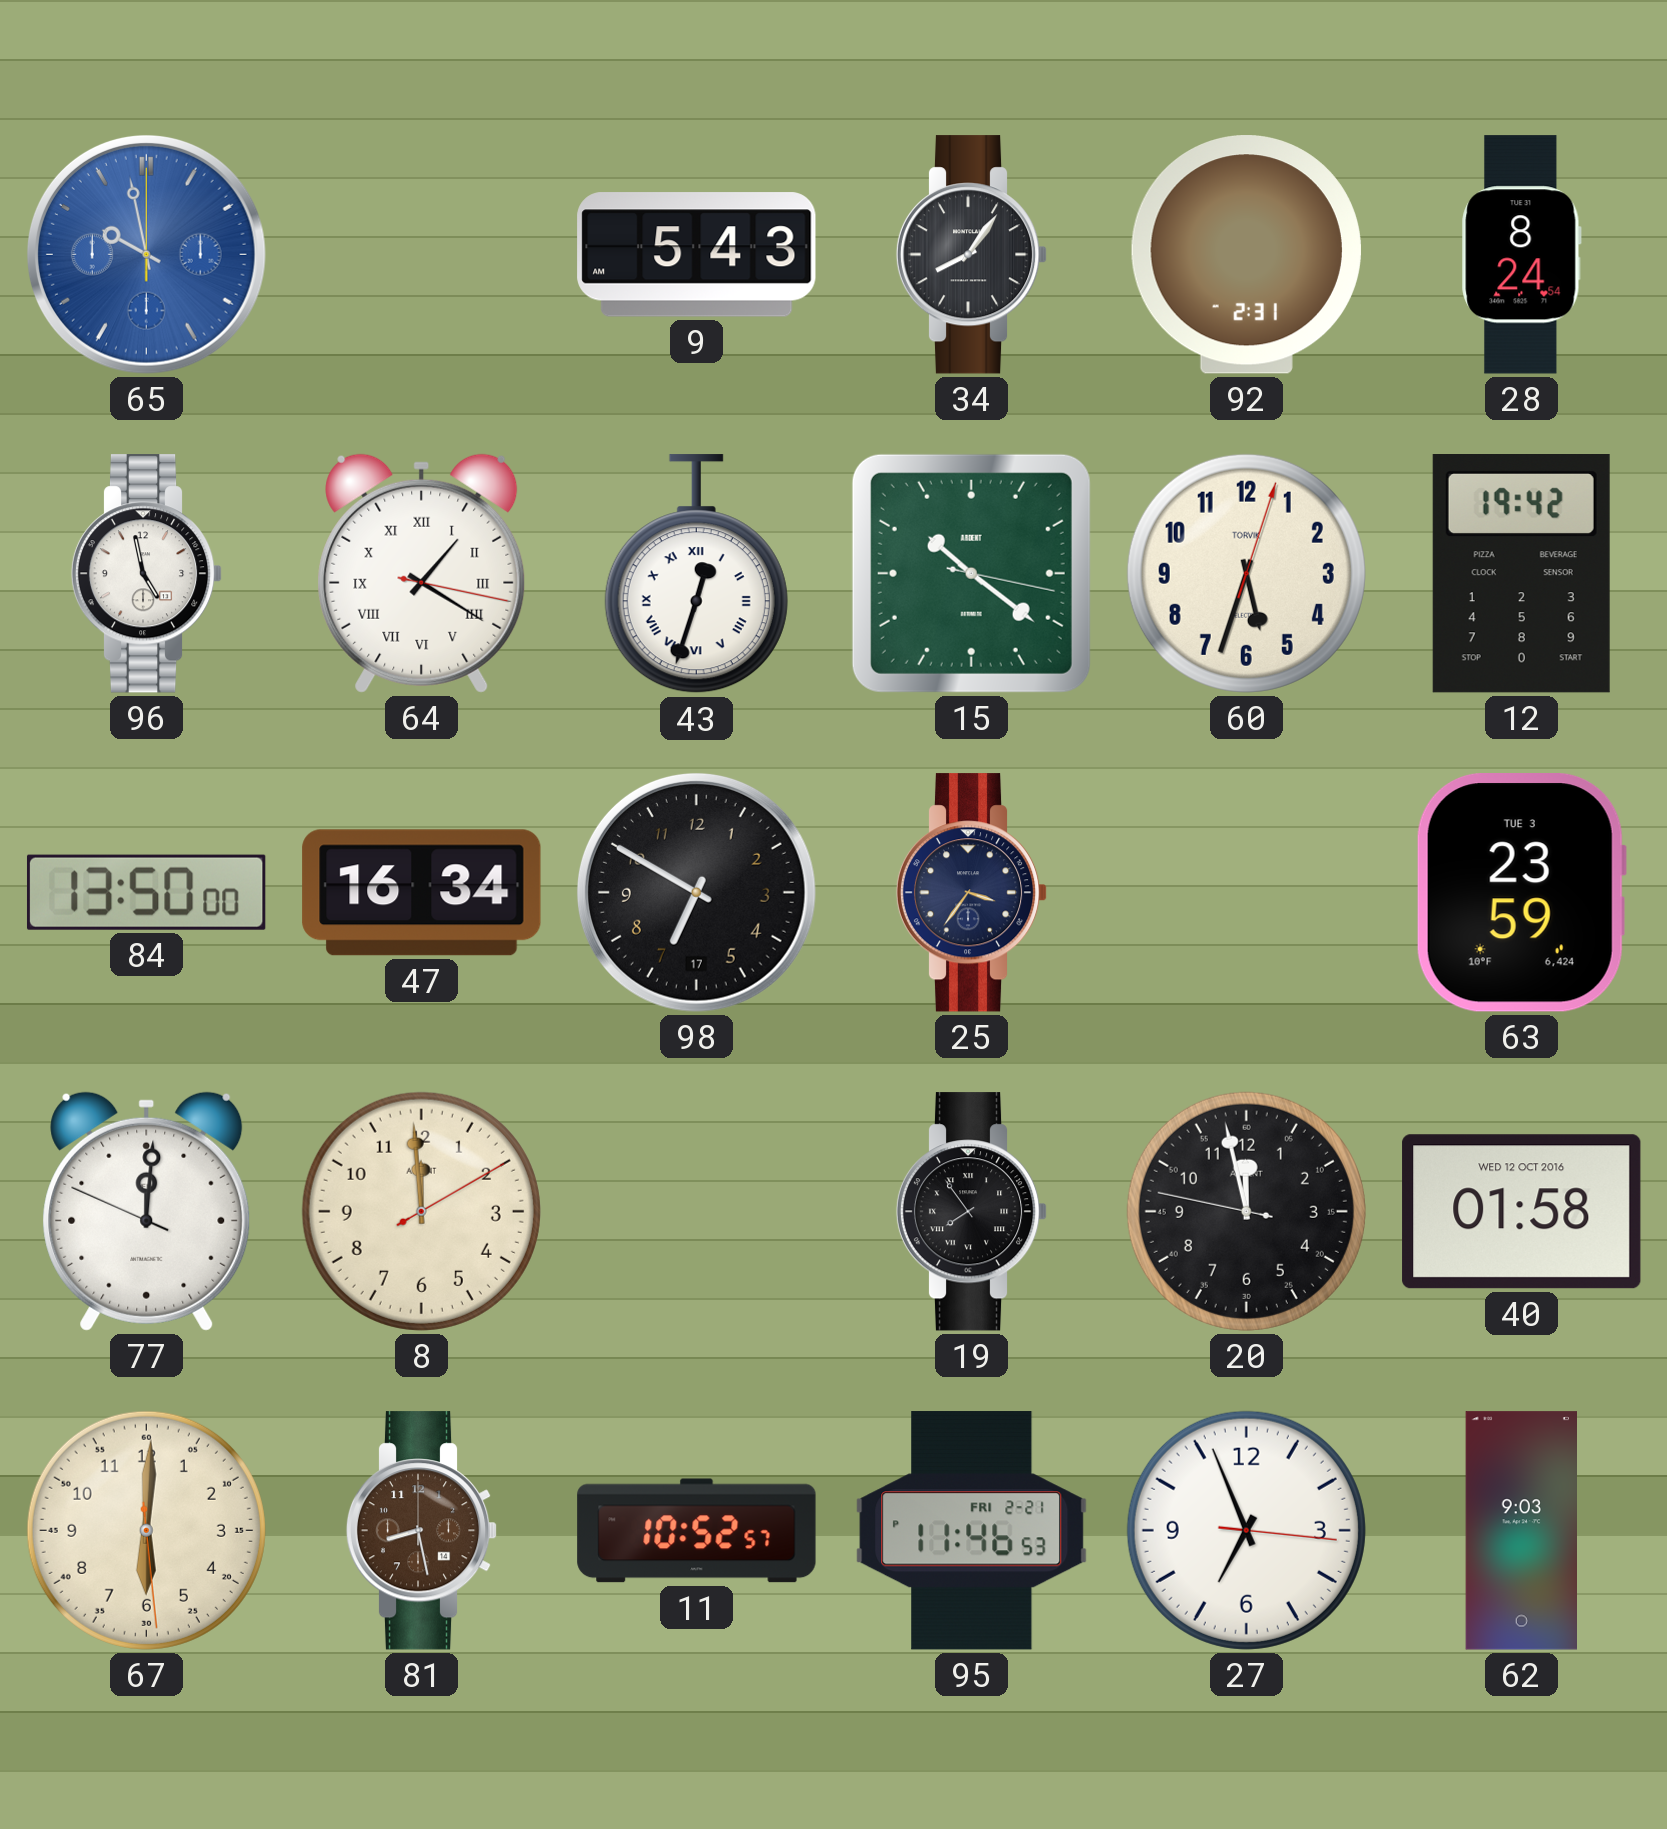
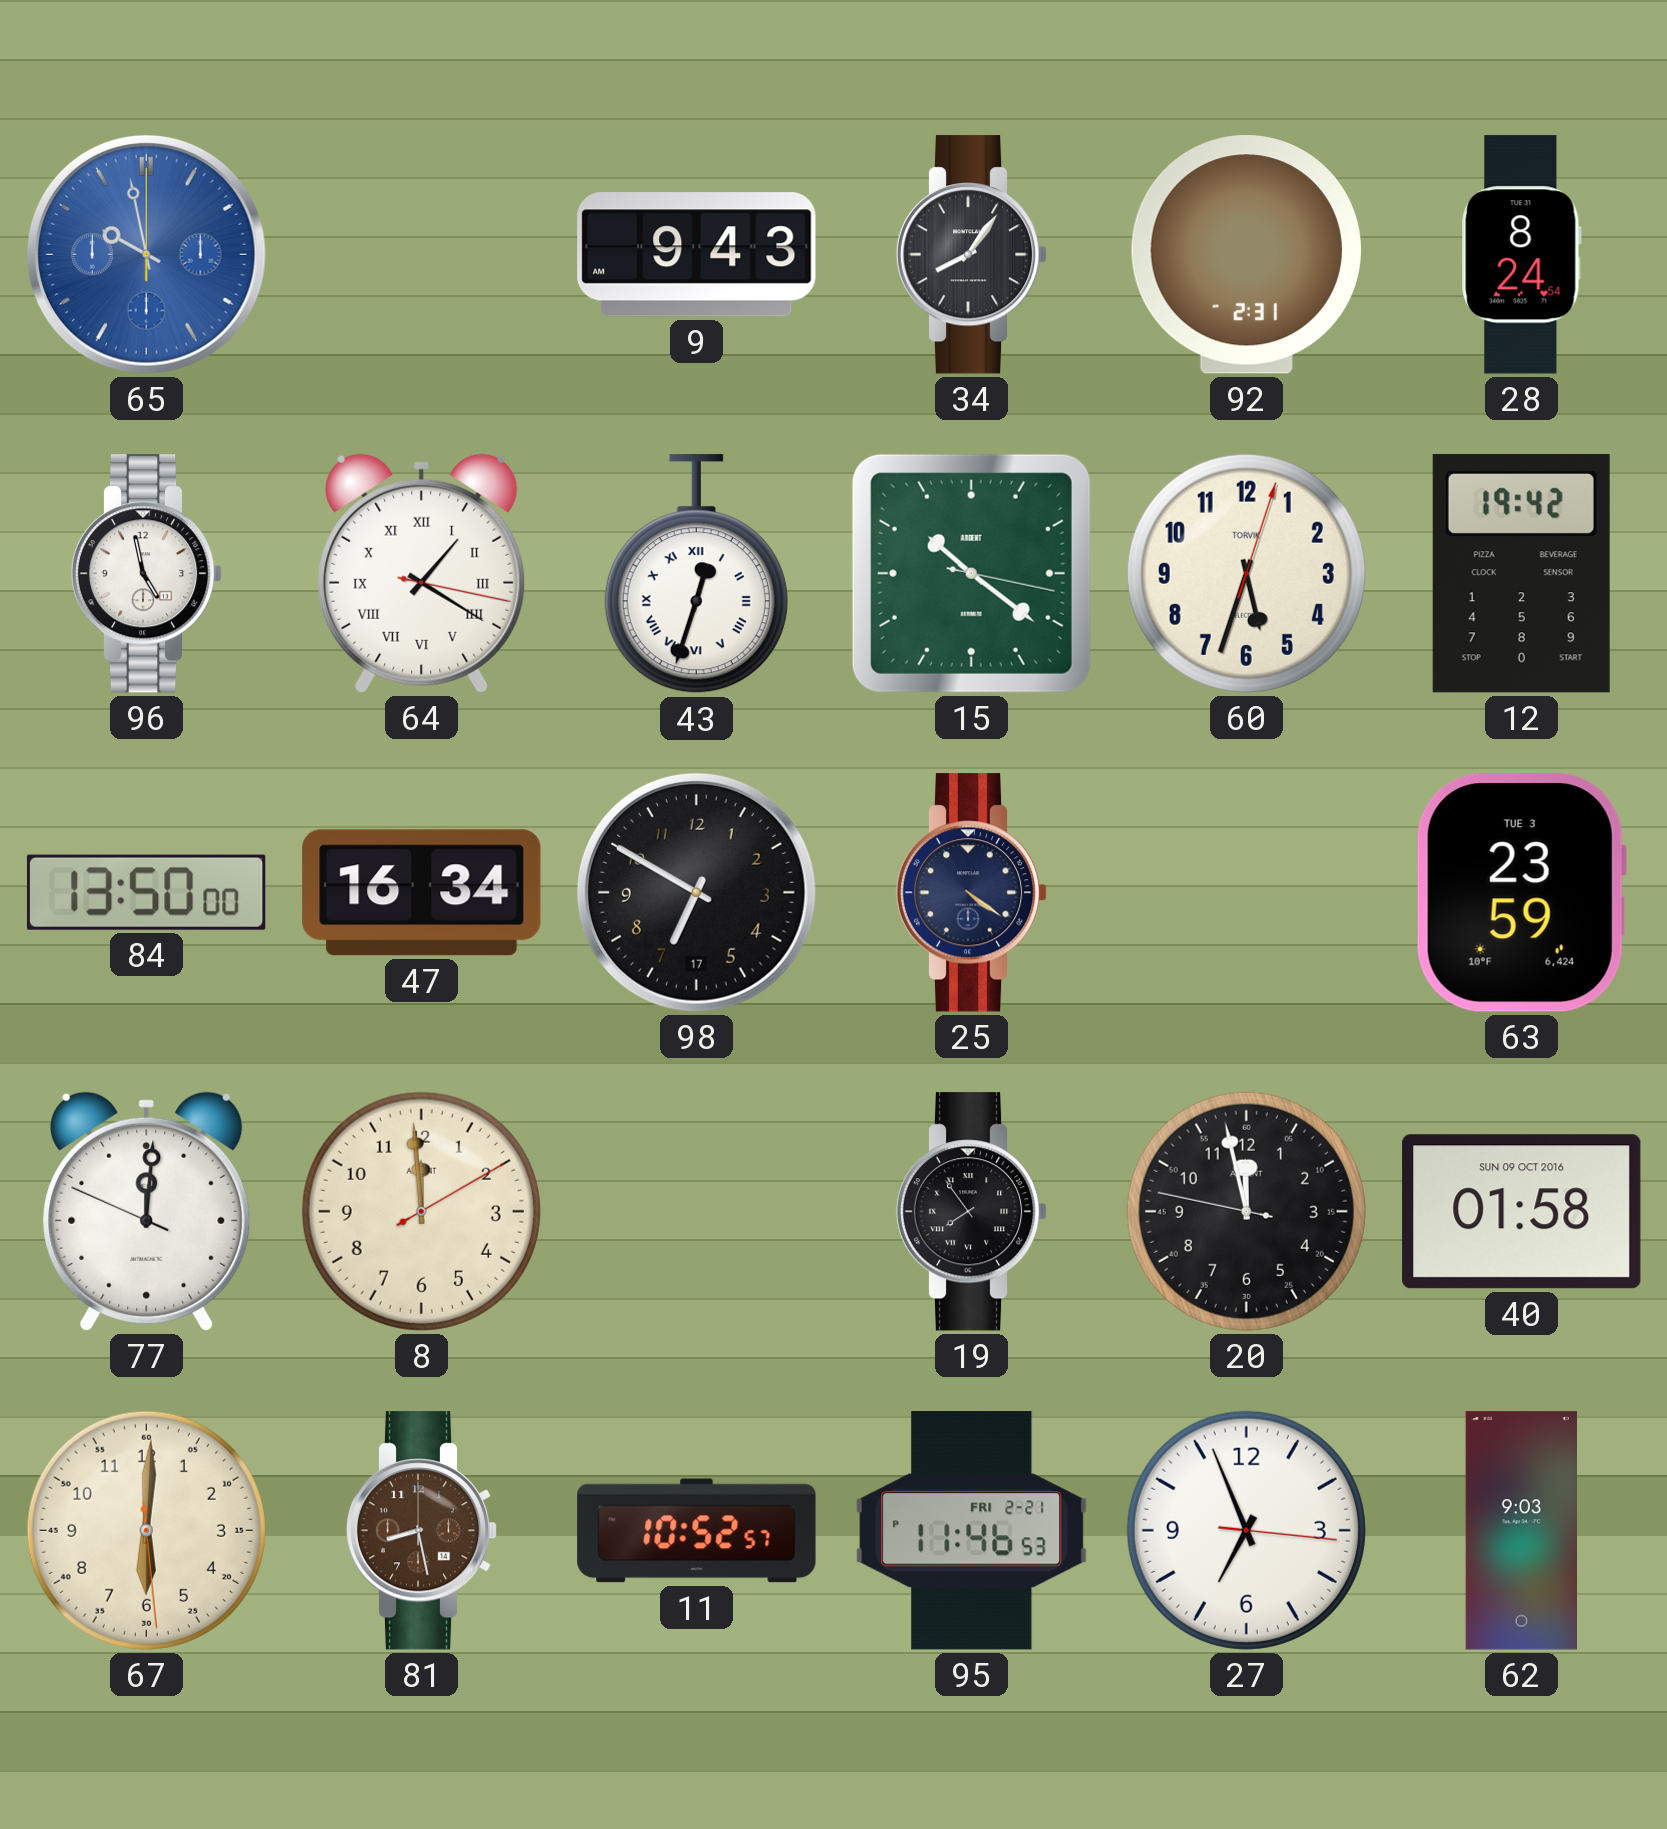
9: 5:43 -> 9:43 (697, 255)
25: 3:36 -> 4:21 (972, 893)
40 date: WED 12 OCT 2016 -> SUN 09 OCT 2016 (1522, 1212)
